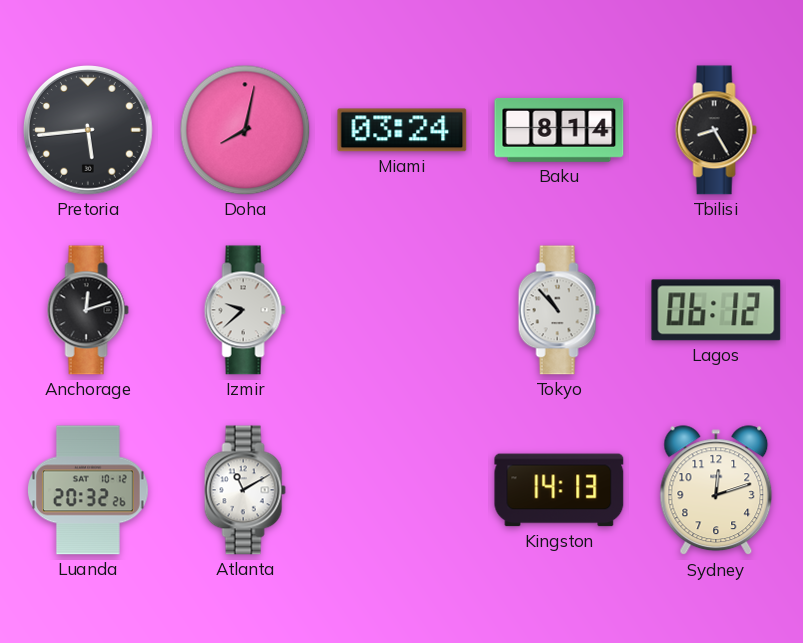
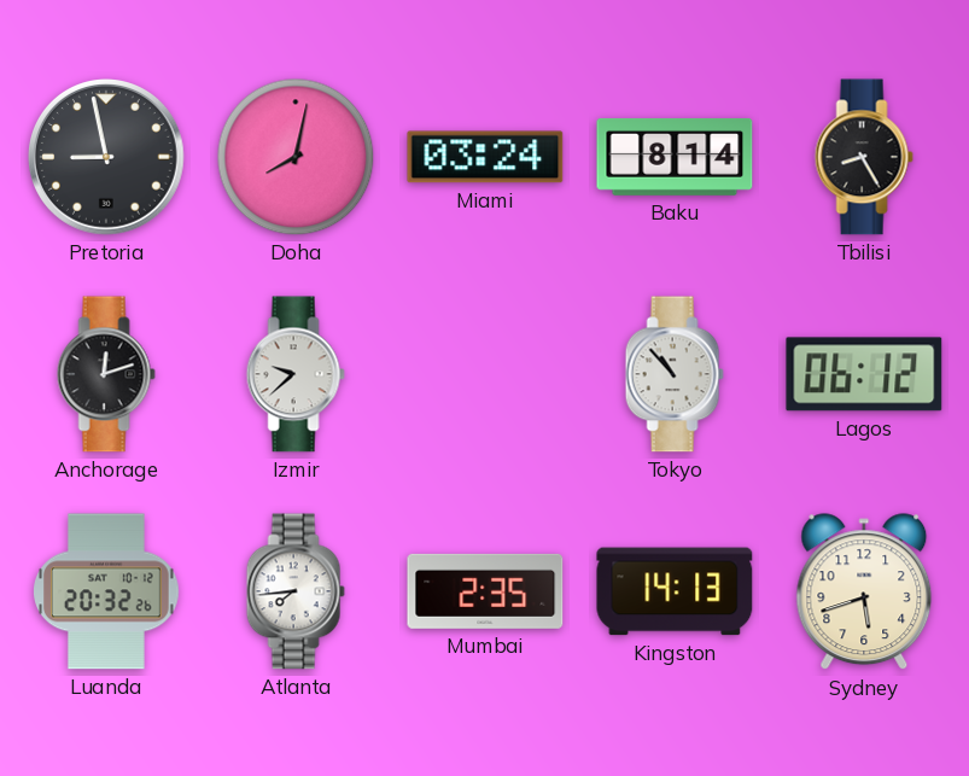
Pretoria: 5:44 -> 8:58 (107, 158)
Atlanta: 11:10 -> 7:44 (296, 591)
Mumbai: none -> 2:35 (485, 591)
Sydney: 12:12 -> 5:42 (864, 593)
